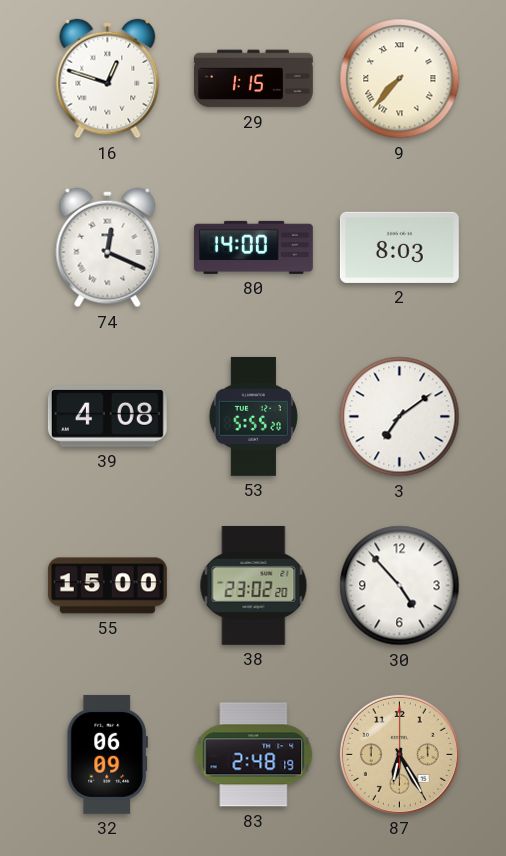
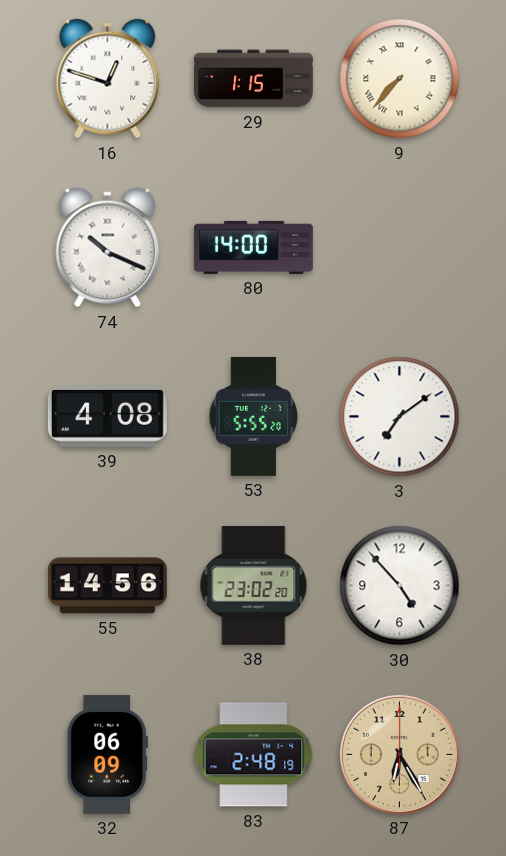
74: 12:19 -> 10:19 (108, 248)
2: 8:03 -> none (399, 247)
55: 15:00 -> 14:56 (107, 586)
